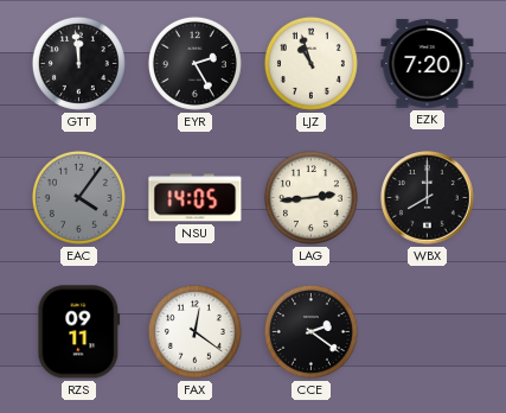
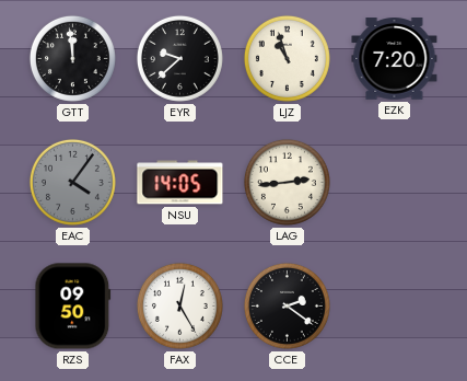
EYR: 2:25 -> 9:38 (179, 58)
WBX: 8:00 -> none (428, 198)
RZS: 09:11 -> 09:50 (73, 307)
FAX: 12:21 -> 12:25 (179, 305)
